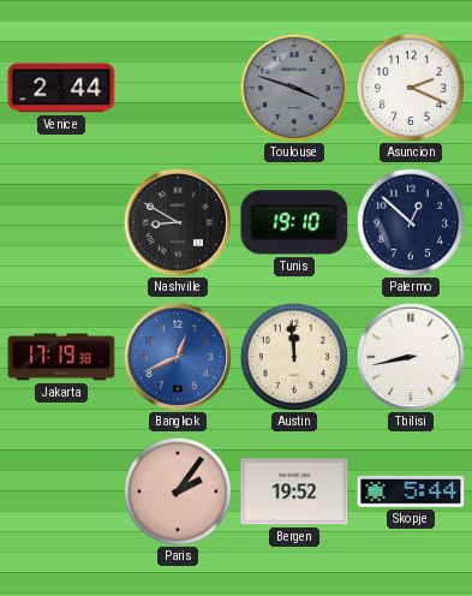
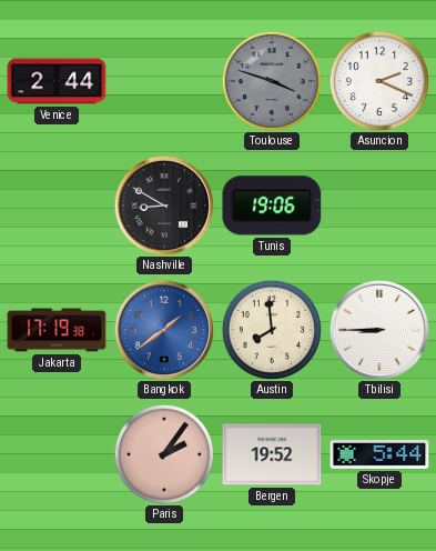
Tunis: 19:10 -> 19:06 (272, 206)
Palermo: 12:52 -> none (410, 221)
Bangkok: 12:41 -> 1:39 (163, 329)
Austin: 11:59 -> 7:59 (271, 329)
Tbilisi: 8:43 -> 8:45 (378, 329)
